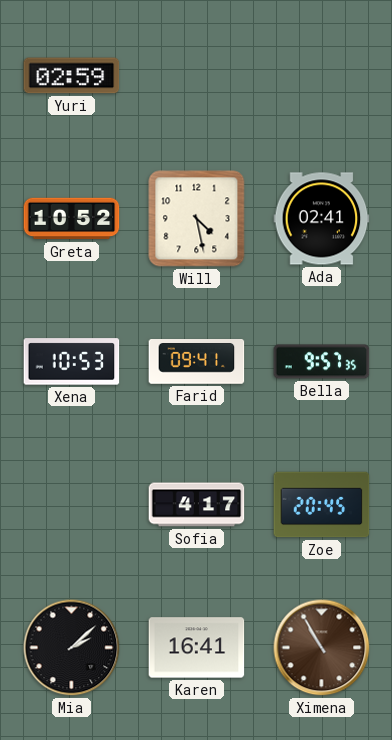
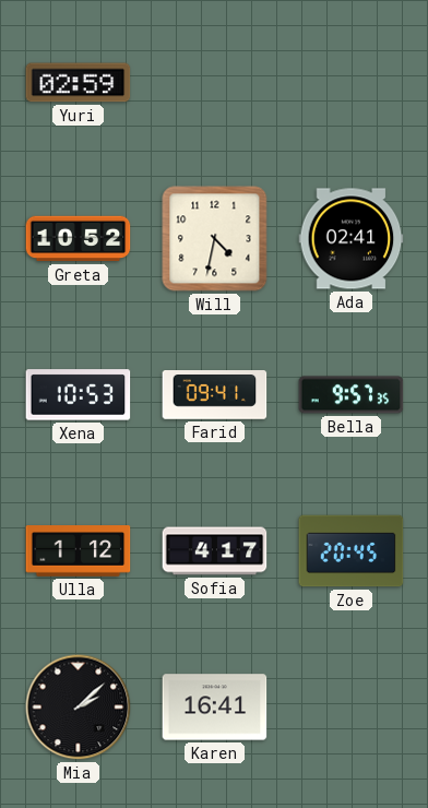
Will: 4:28 -> 4:32 (215, 239)
Ulla: none -> 1:12 (79, 551)
Ximena: 10:55 -> none (322, 648)
